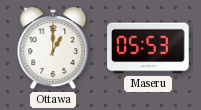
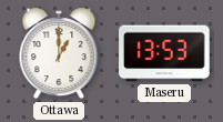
Maseru: 05:53 -> 13:53 (164, 53)
